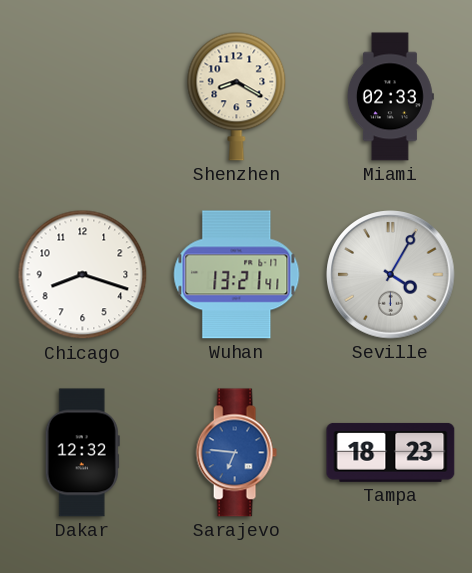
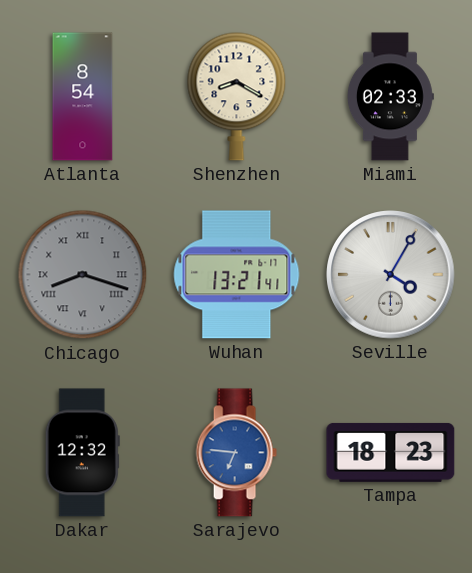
Atlanta: none -> 8:54 (83, 97)
Chicago dial: white -> grey (83, 275)
Chicago numerals: Arabic -> Roman (83, 275)
